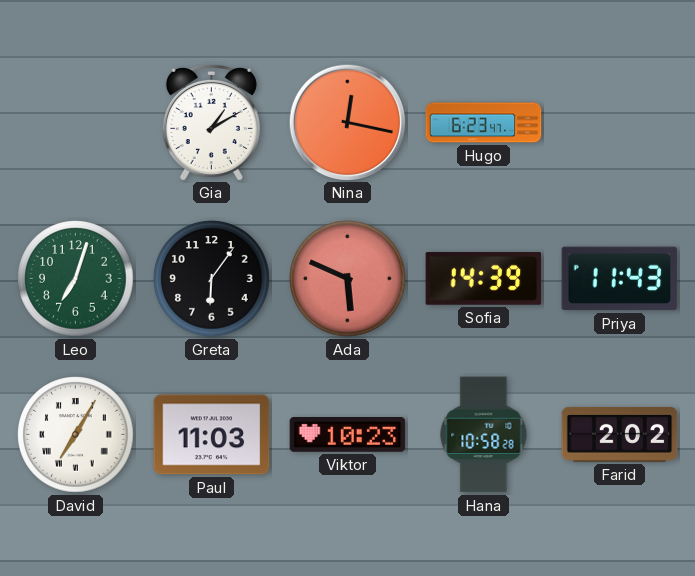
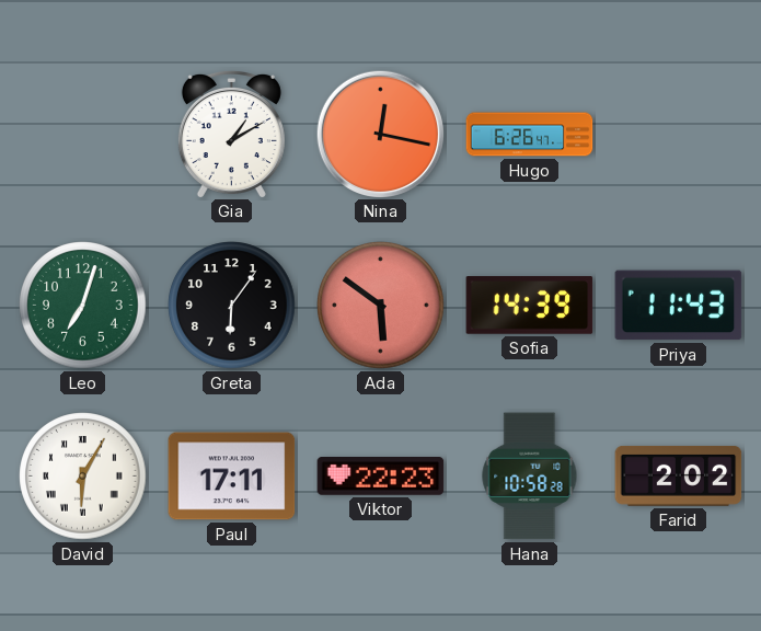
Hugo: 6:23 -> 6:26 (530, 135)
Ada: 5:49 -> 5:51 (381, 306)
David: 7:05 -> 6:05 (83, 477)
Paul: 11:03 -> 17:11 (232, 477)
Viktor: 10:23 -> 22:23 (381, 477)
